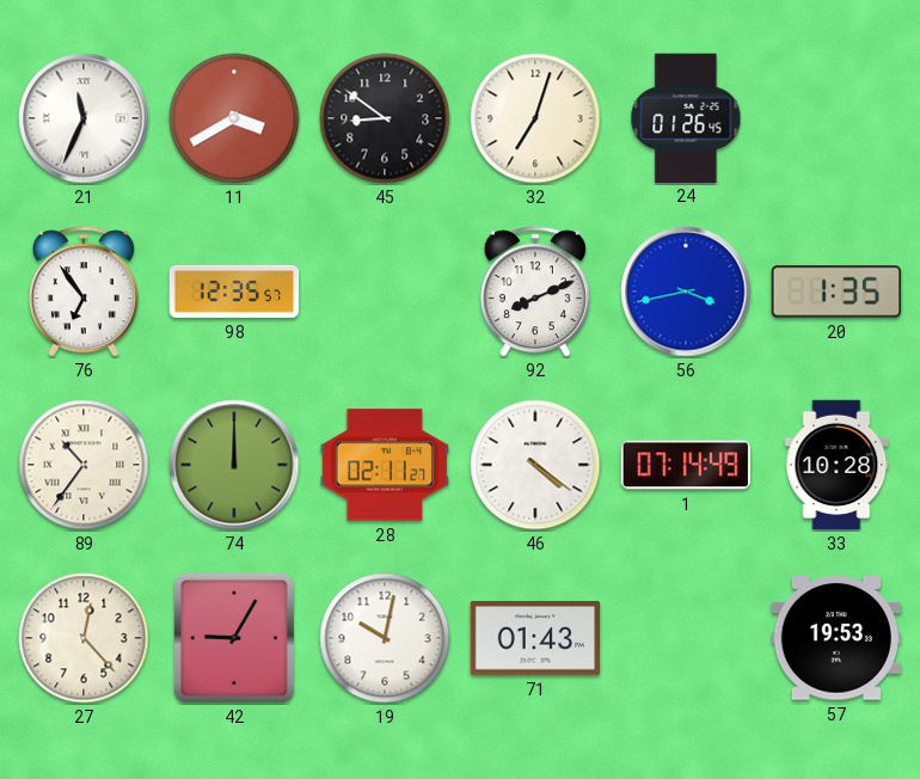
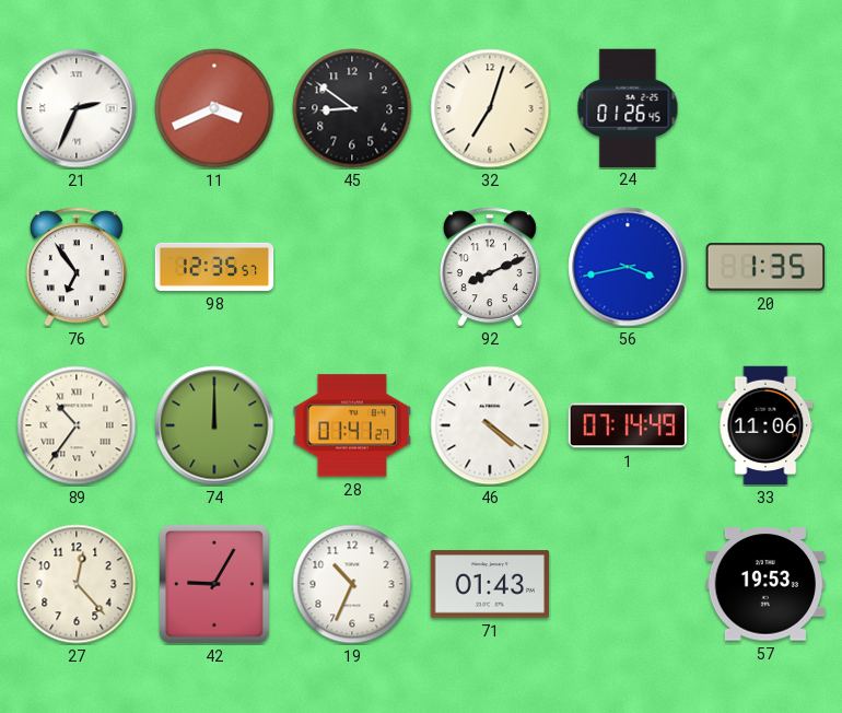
21: 11:34 -> 2:34 (77, 108)
11: 3:40 -> 3:41 (214, 108)
28: 02:11 -> 01:41 (351, 425)
33: 10:28 -> 11:06 (765, 425)
19: 10:02 -> 10:34 (352, 584)
